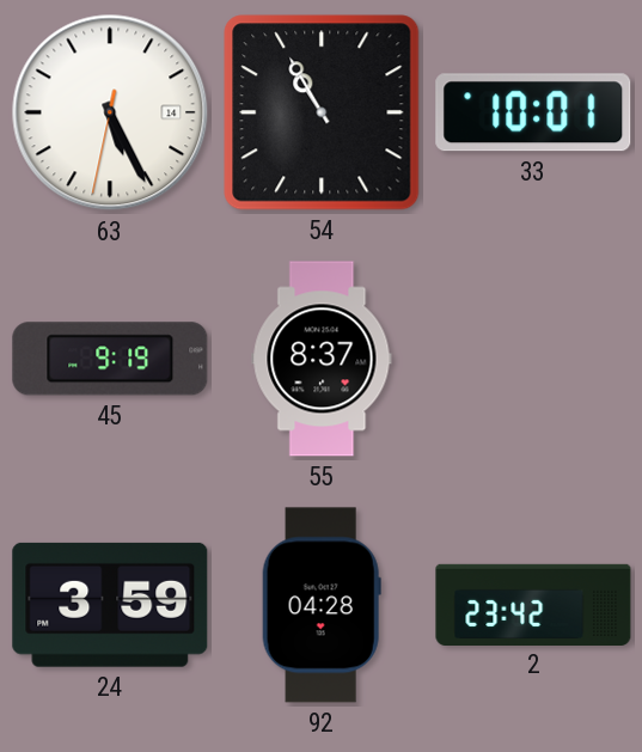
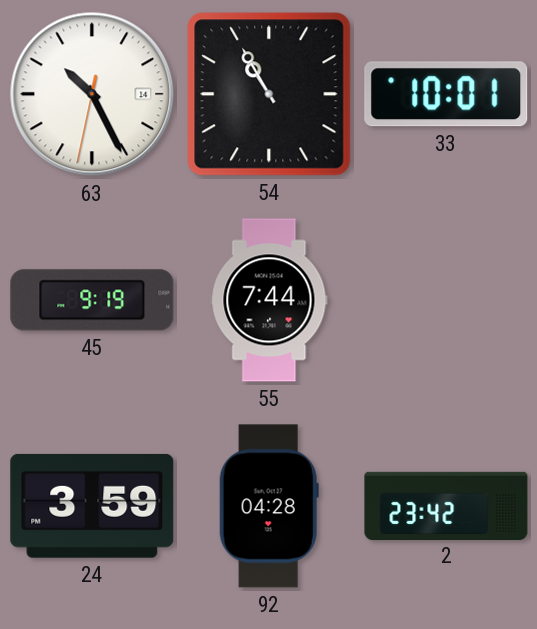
63: 5:25 -> 10:25 (92, 94)
55: 8:37 -> 7:44 (269, 300)
